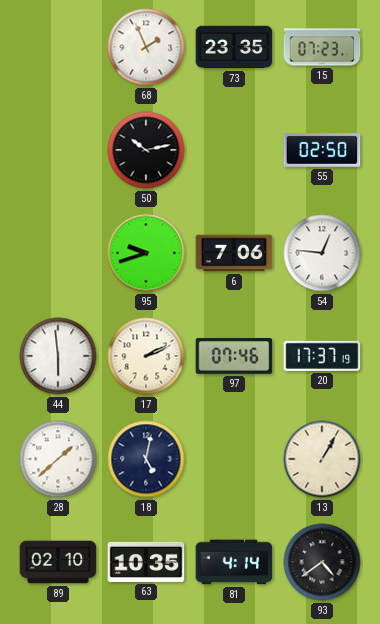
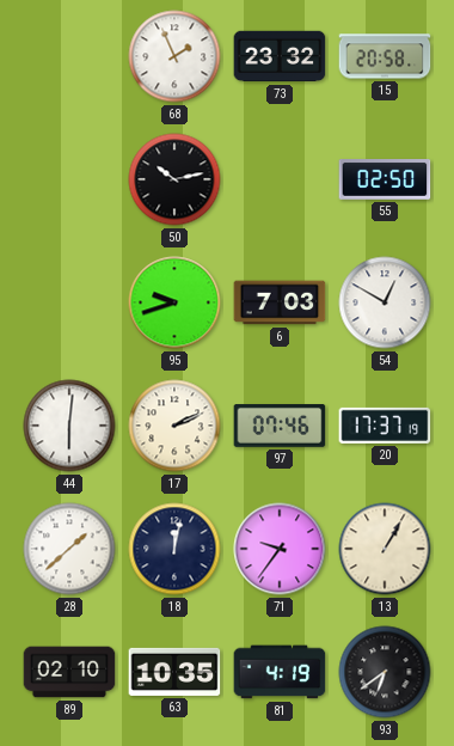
73: 23:35 -> 23:32 (280, 56)
15: 07:23 -> 20:58 (385, 56)
6: 7:06 -> 7:03 (280, 302)
54: 12:46 -> 12:50 (385, 302)
44: 5:59 -> 6:01 (69, 426)
18: 5:02 -> 12:02 (174, 549)
71: none -> 9:36 (280, 549)
81: 4:14 -> 4:19 (280, 672)
93: 4:39 -> 6:39 (385, 672)
